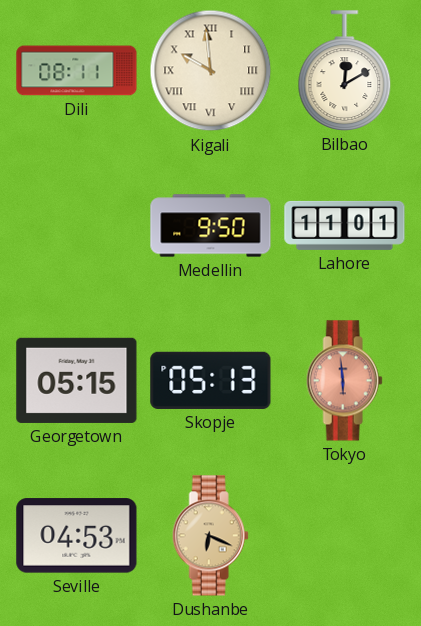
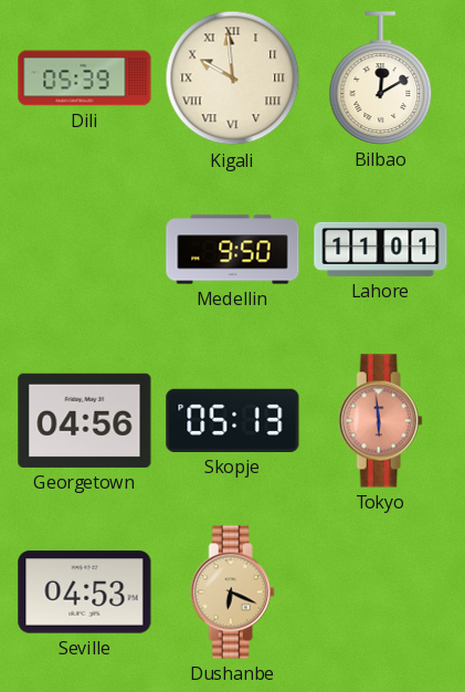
Dili: 08:11 -> 05:39 (85, 78)
Georgetown: 05:15 -> 04:56 (85, 420)
